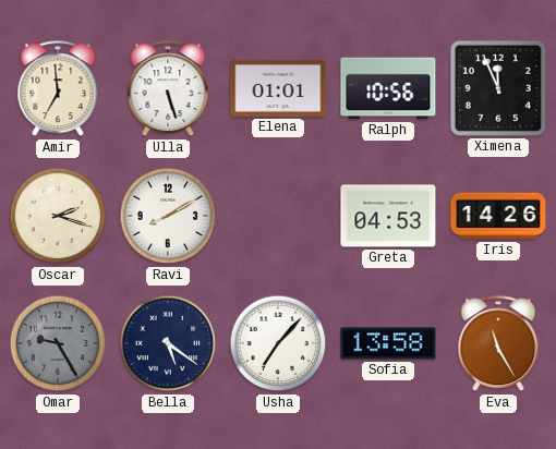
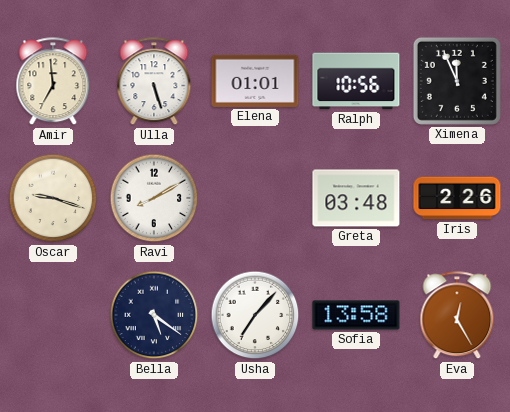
Oscar: 2:18 -> 9:18 (53, 198)
Greta: 04:53 -> 03:48 (356, 198)
Iris: 14:26 -> 2:26 (457, 198)
Omar: 9:25 -> none (58, 343)
Eva: 11:25 -> 12:25 (457, 316)
